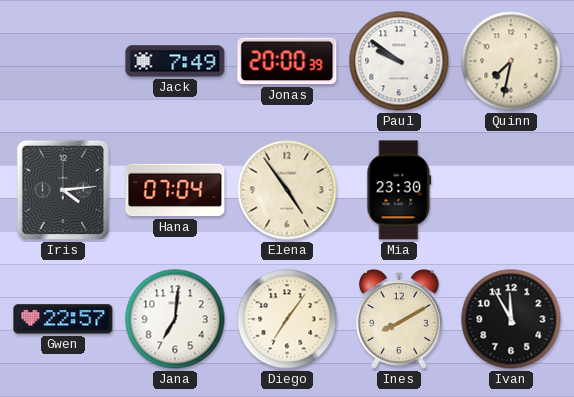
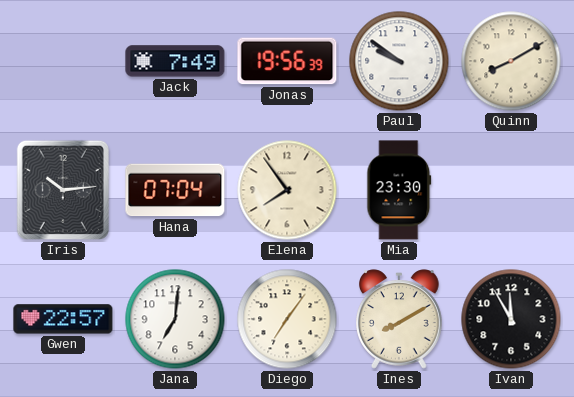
Jonas: 20:00 -> 19:56 (287, 61)
Quinn: 7:32 -> 8:10 (511, 61)
Iris: 4:14 -> 10:14 (63, 190)
Elena: 4:54 -> 7:54 (287, 190)
